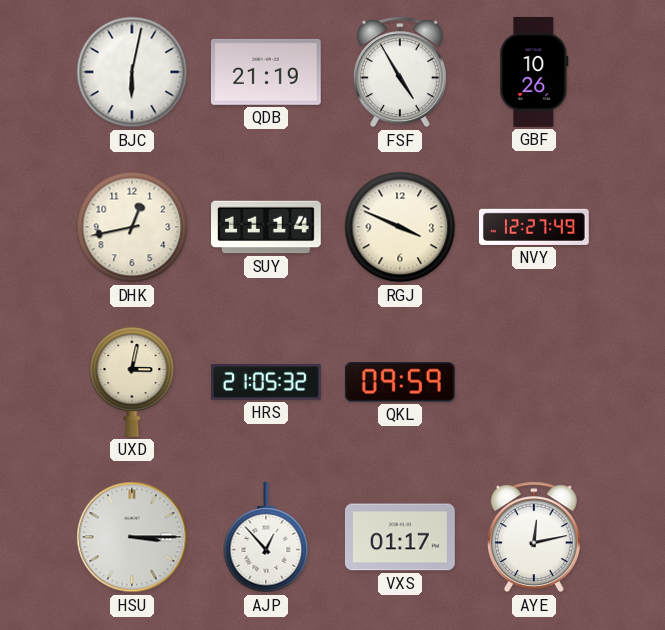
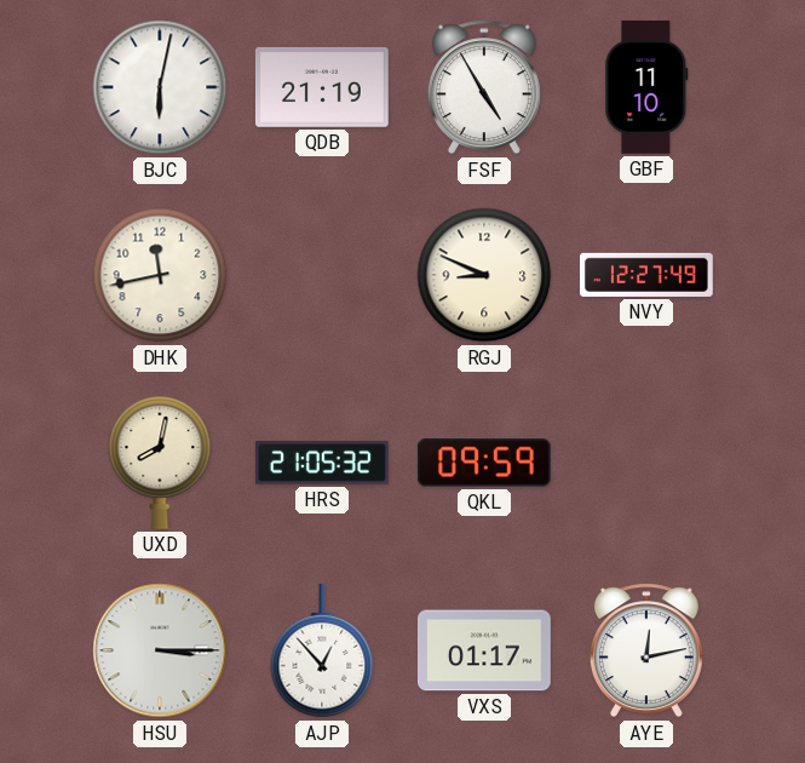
GBF: 10:26 -> 11:10 (646, 87)
DHK: 12:43 -> 11:43 (160, 275)
SUY: 11:14 -> none (267, 227)
RGJ: 3:49 -> 8:49 (484, 275)
UXD: 3:02 -> 8:02 (160, 463)
